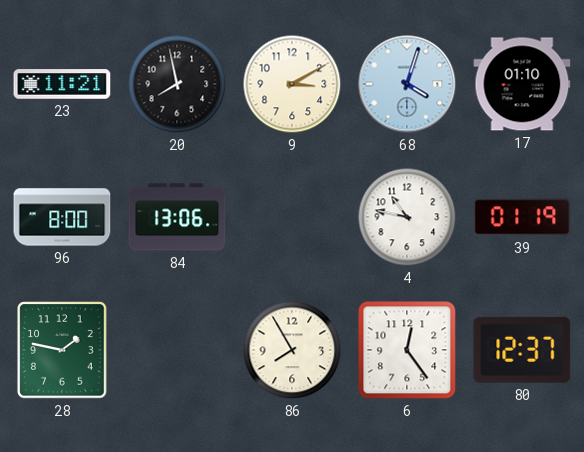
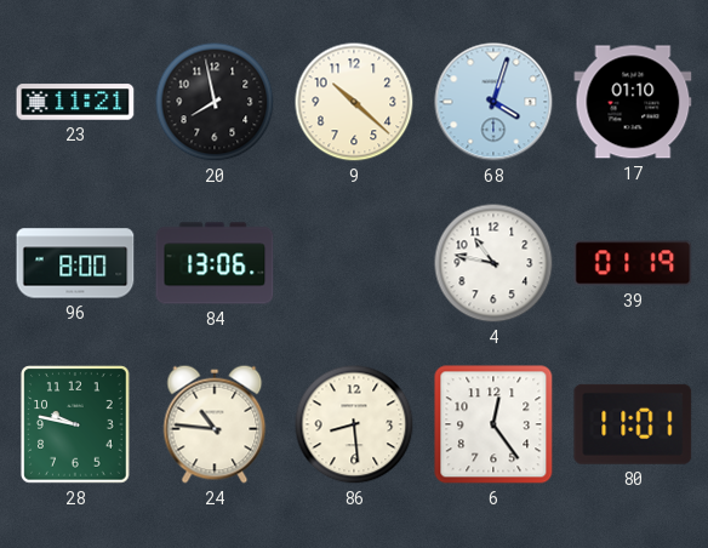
9: 3:10 -> 10:22 (354, 102)
28: 1:47 -> 9:47 (75, 424)
24: none -> 10:46 (215, 424)
86: 7:55 -> 8:29 (354, 424)
80: 12:37 -> 11:01 (633, 424)
